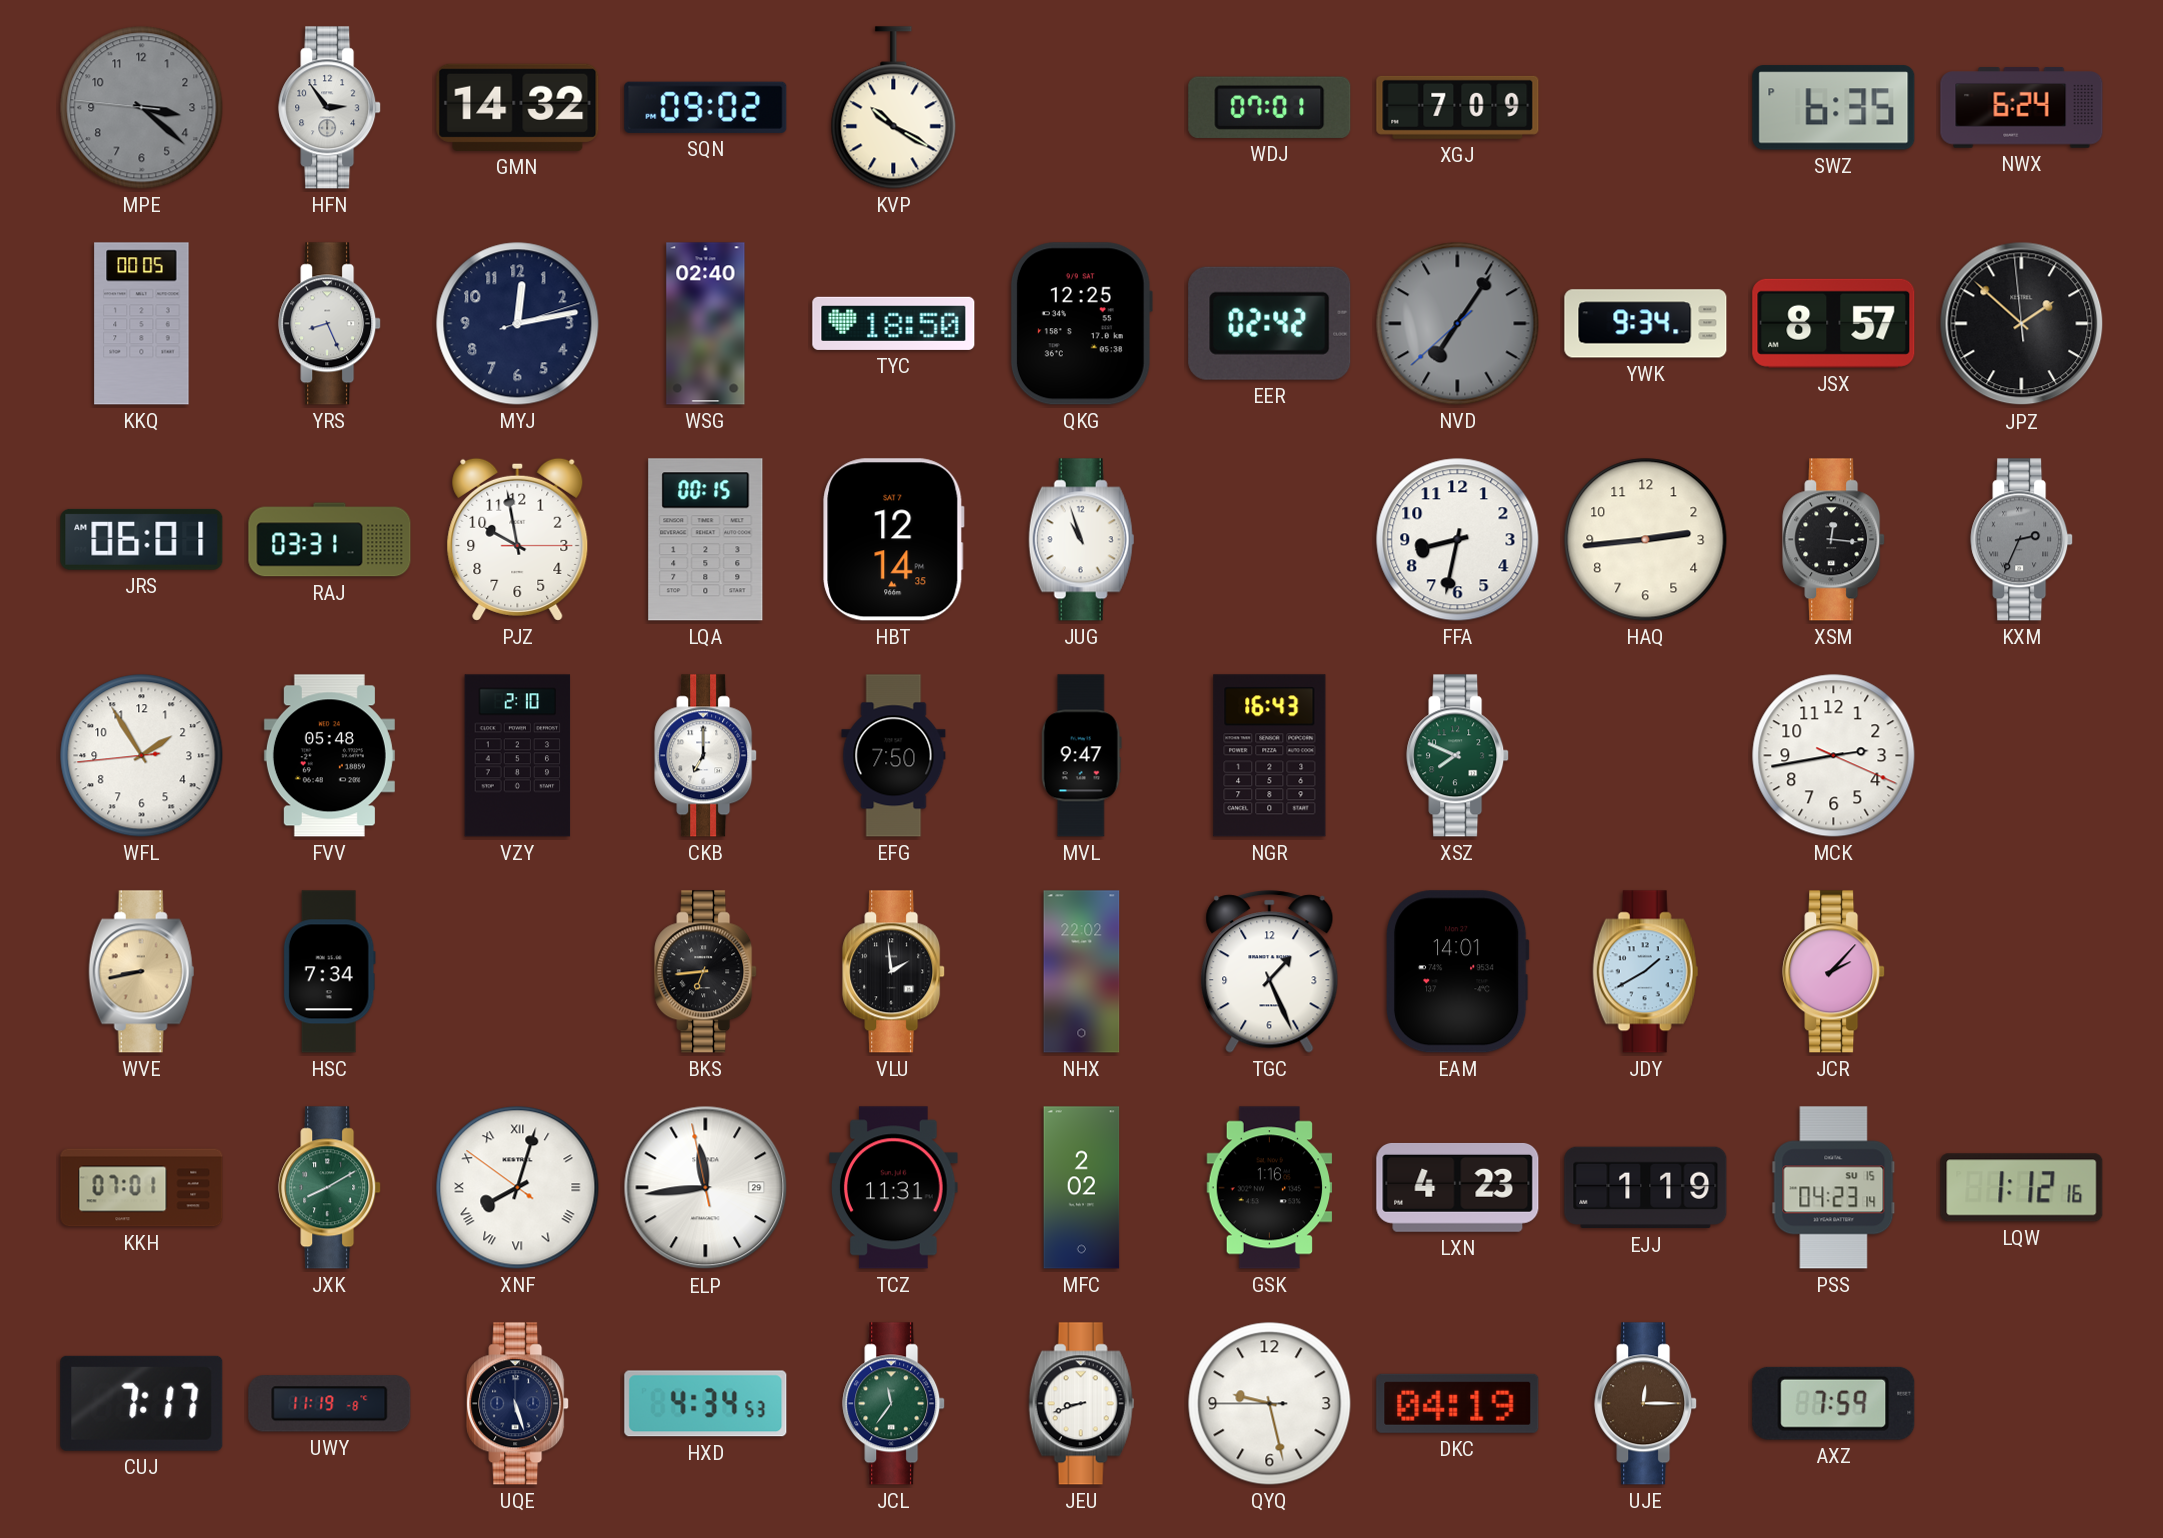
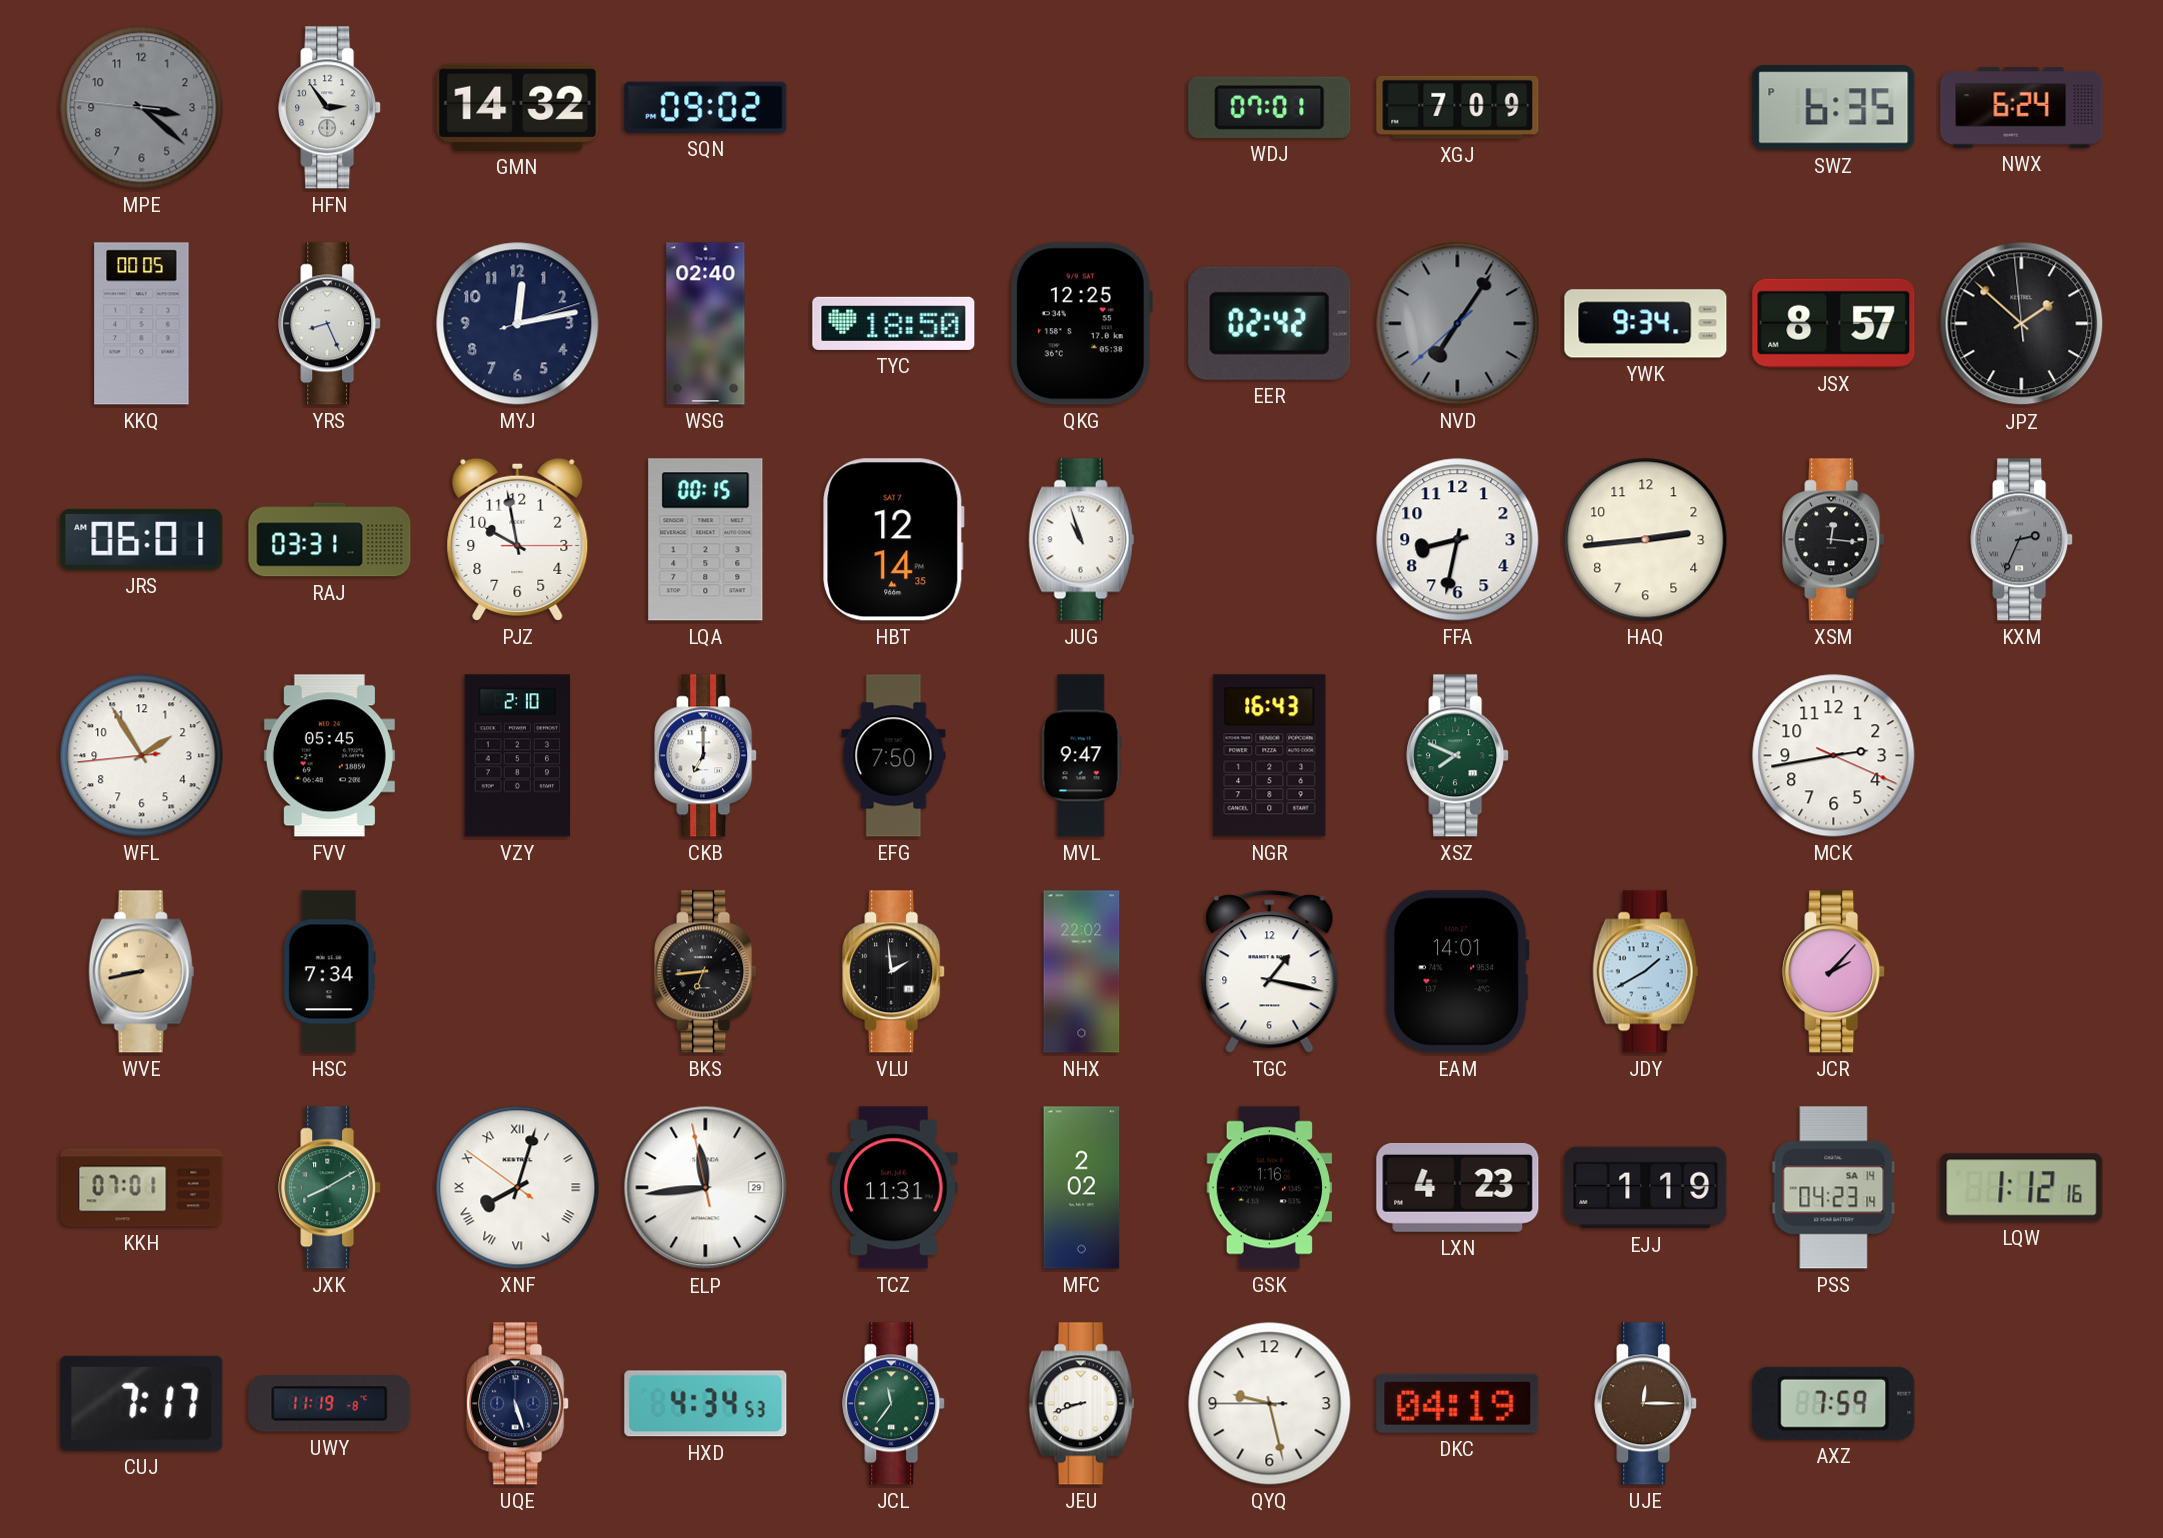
KVP: 10:20 -> none (894, 108)
FVV: 05:48 -> 05:45 (329, 756)
TGC: 1:26 -> 1:17 (1270, 972)
PSS date: SU 15 -> SA 14 (1834, 1188)
